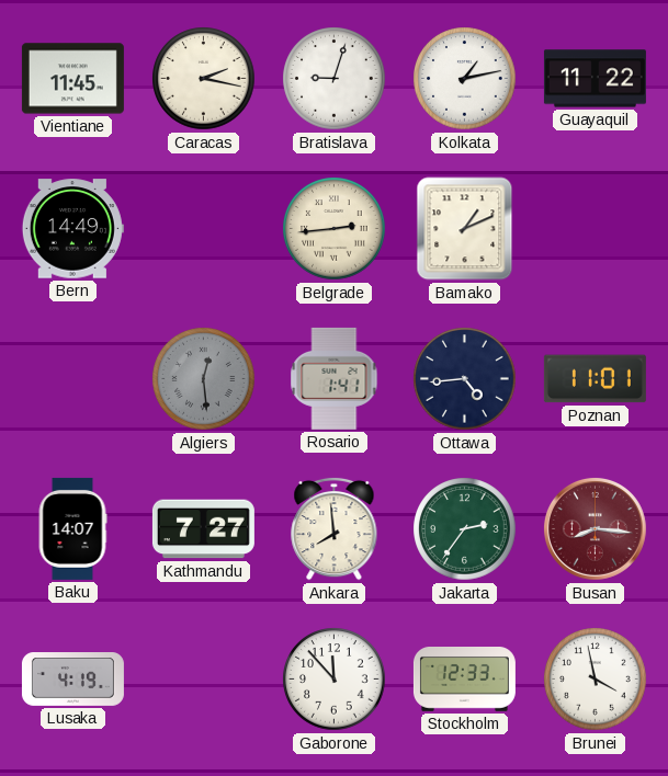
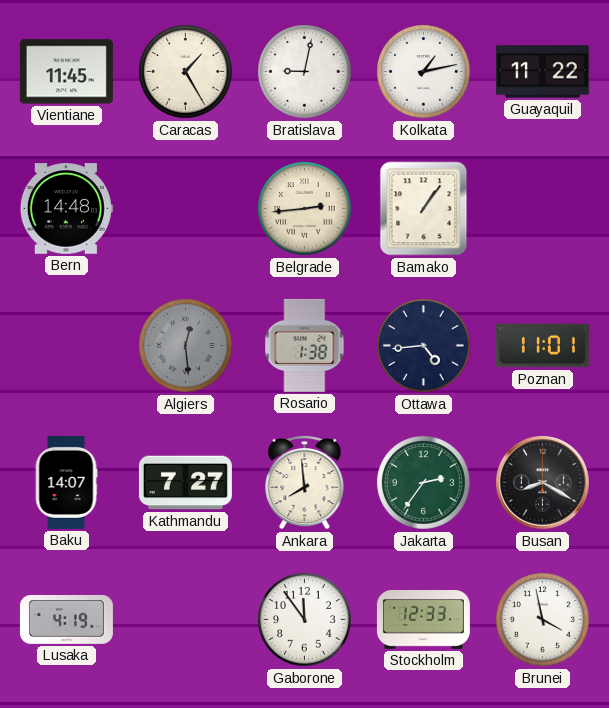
Caracas: 2:17 -> 1:25 (186, 72)
Bratislava: 9:03 -> 9:02 (305, 72)
Bern: 14:49 -> 14:48 (66, 209)
Bamako: 1:11 -> 1:06 (424, 209)
Rosario: 1:41 -> 1:38 (305, 345)
Busan: 8:16 -> 8:20 (542, 482)
Busan dial: burgundy -> black (542, 482)
Gaborone: 11:53 -> 11:54 (305, 620)
